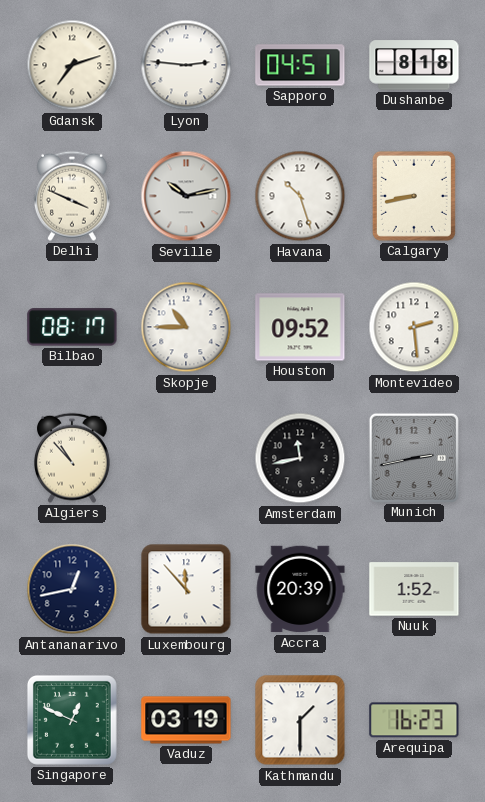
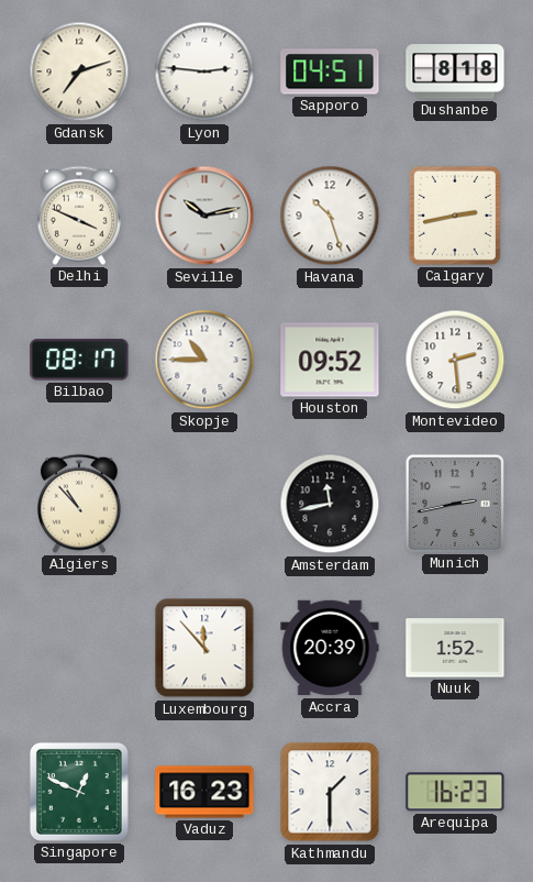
Calgary: 8:43 -> 2:43 (455, 216)
Antananarivo: 12:43 -> none (72, 589)
Vaduz: 03:19 -> 16:23 (204, 792)
